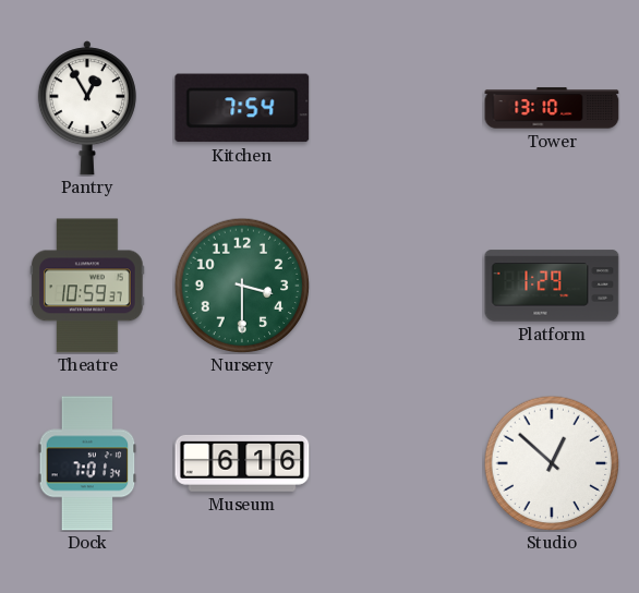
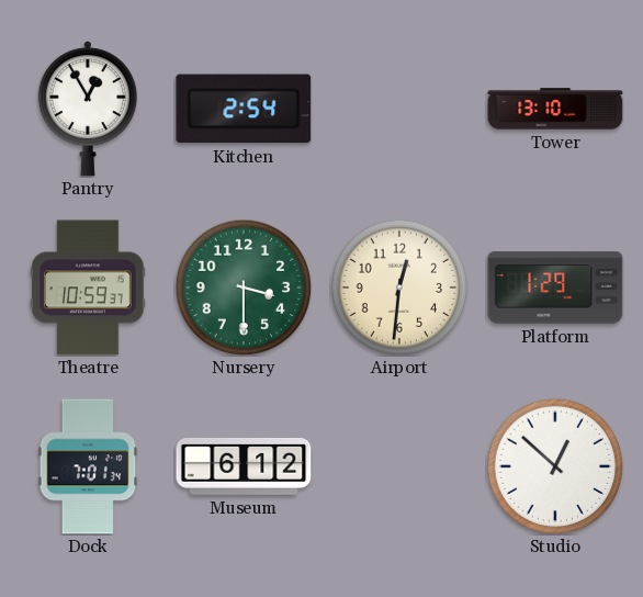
Kitchen: 7:54 -> 2:54 (244, 109)
Airport: none -> 12:31 (399, 288)
Museum: 6:16 -> 6:12 (244, 466)
